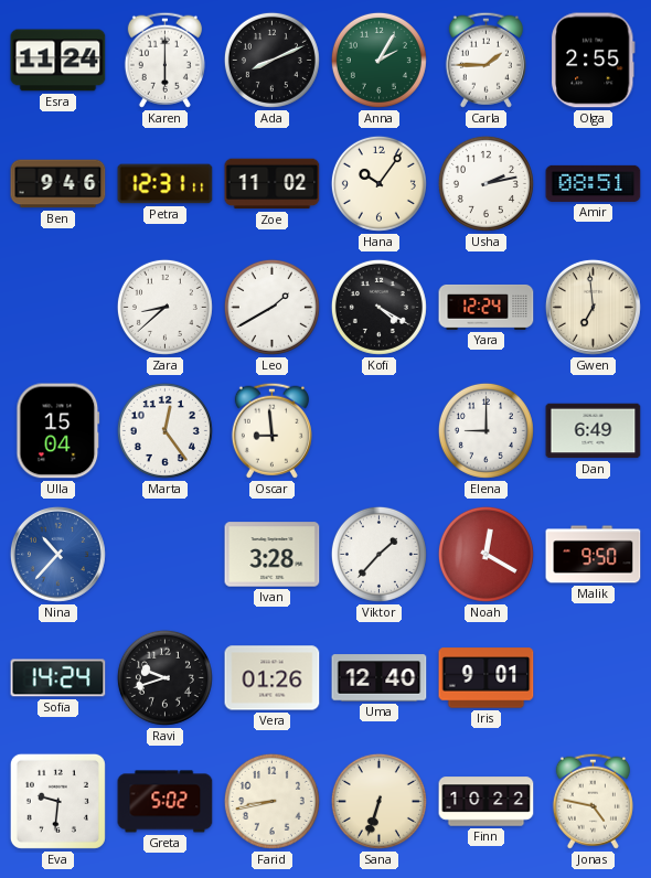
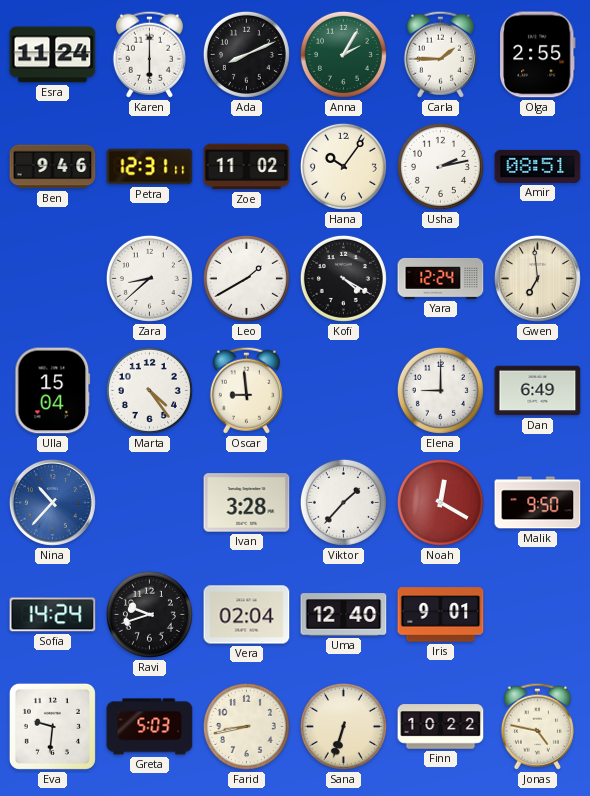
Marta: 12:24 -> 4:24 (149, 390)
Vera: 01:26 -> 02:04 (247, 615)
Greta: 5:02 -> 5:03 (150, 727)
